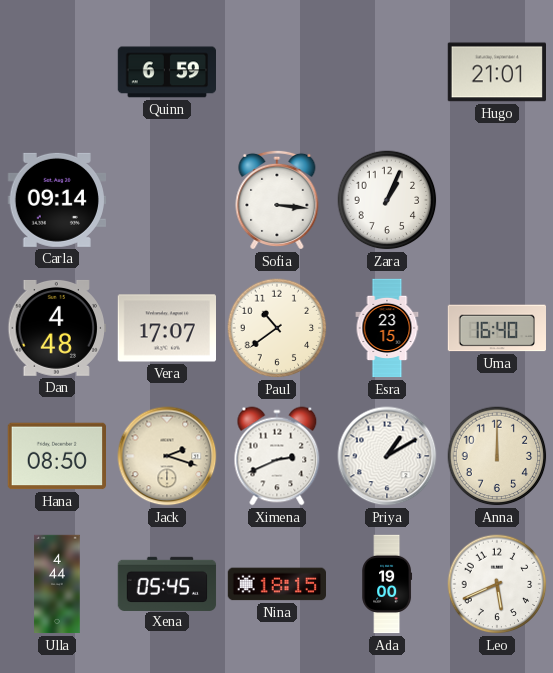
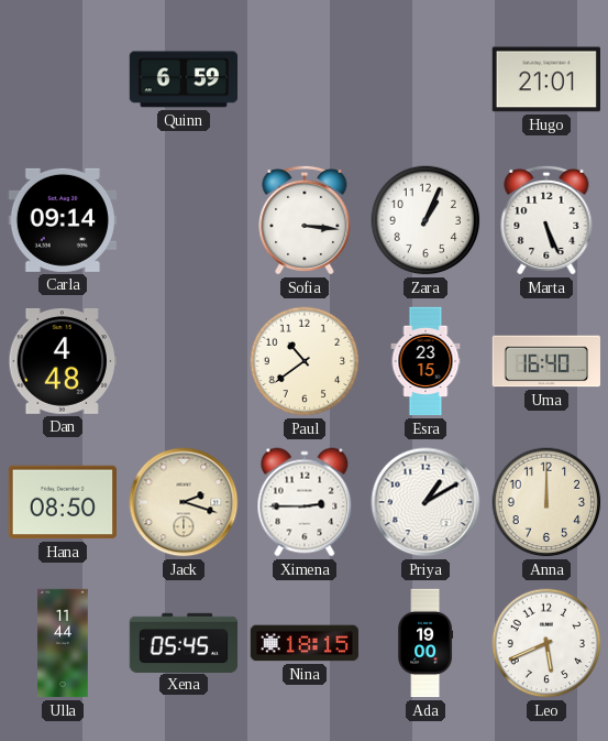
Marta: none -> 5:26 (546, 220)
Vera: 17:07 -> none (166, 328)
Ximena: 2:41 -> 2:45 (305, 502)
Ulla: 4:44 -> 11:44 (63, 643)
